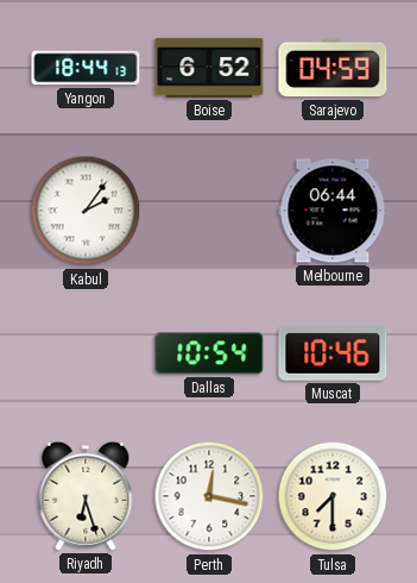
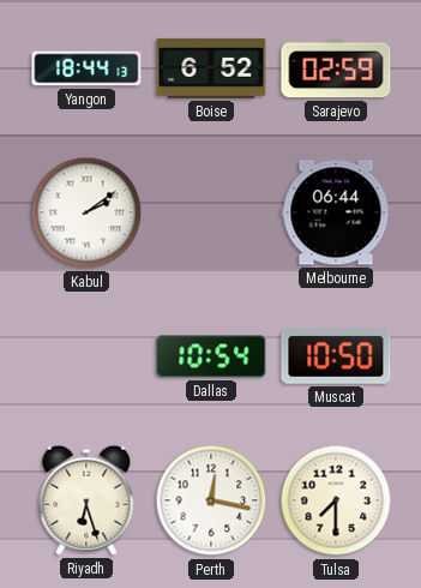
Sarajevo: 04:59 -> 02:59 (336, 68)
Kabul: 2:06 -> 2:09 (86, 212)
Muscat: 10:46 -> 10:50 (336, 356)
